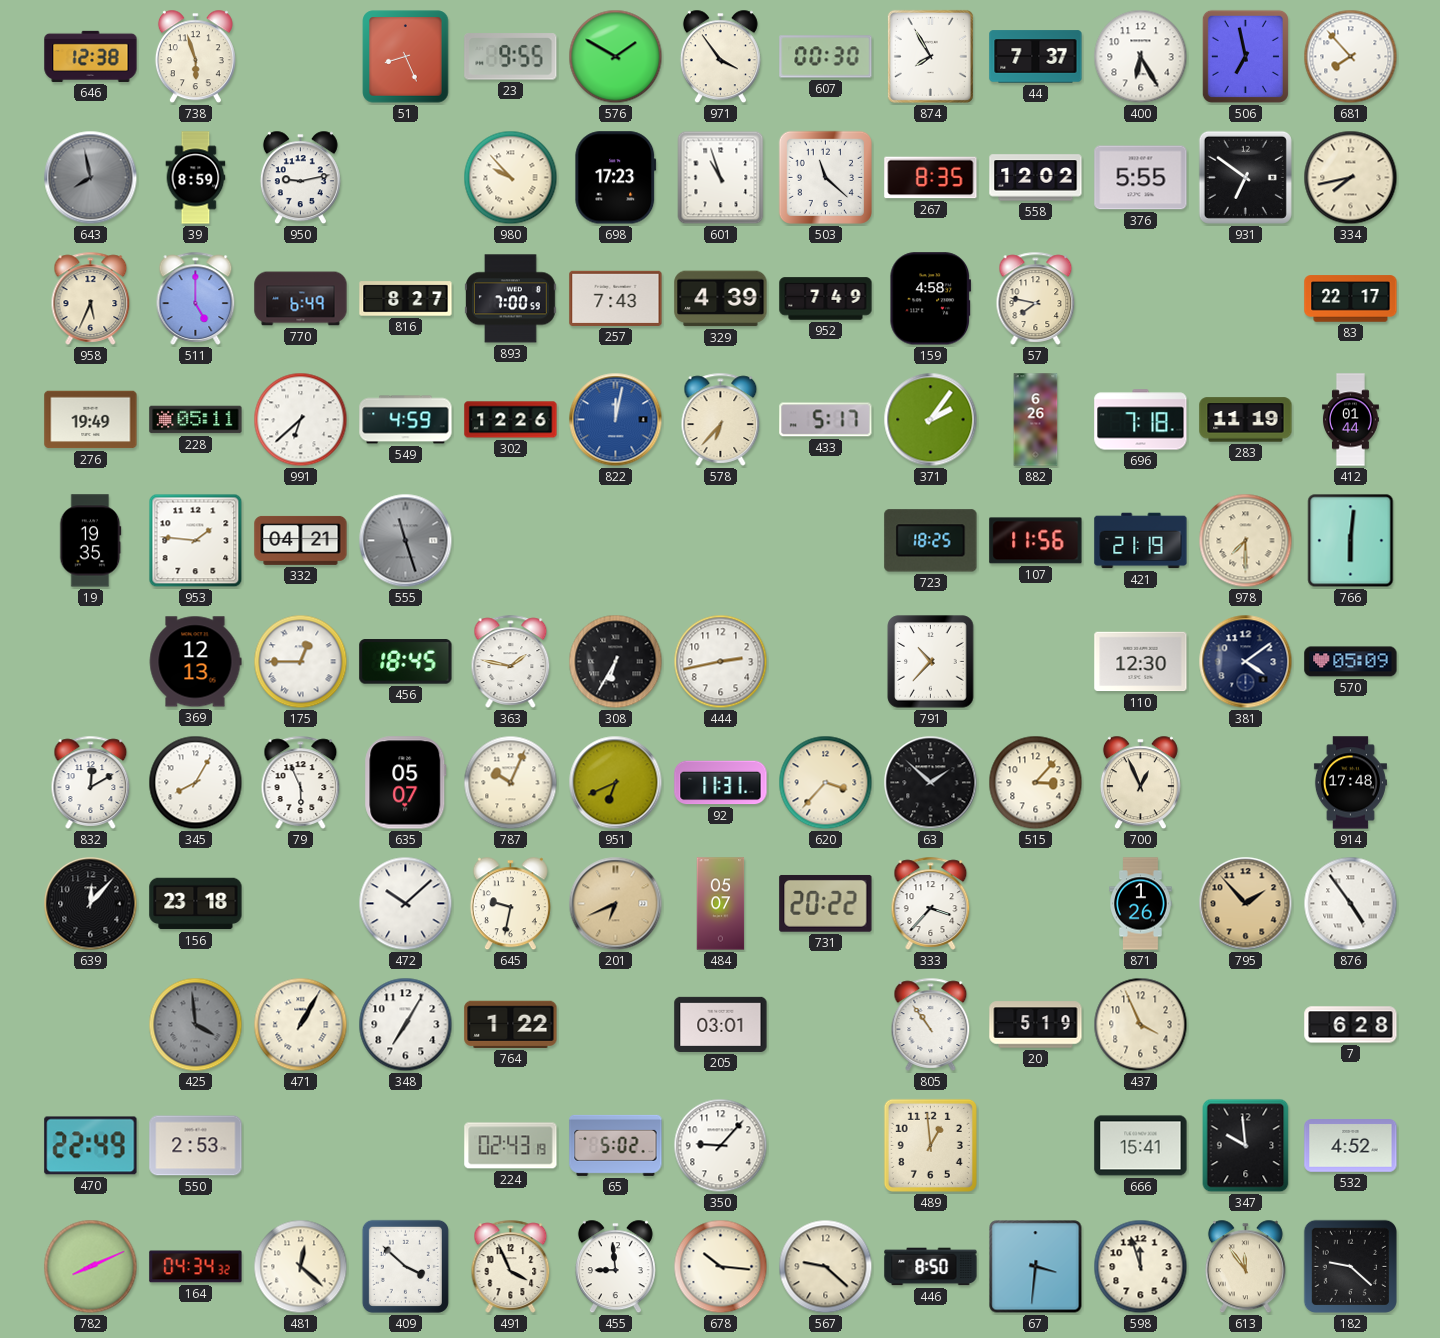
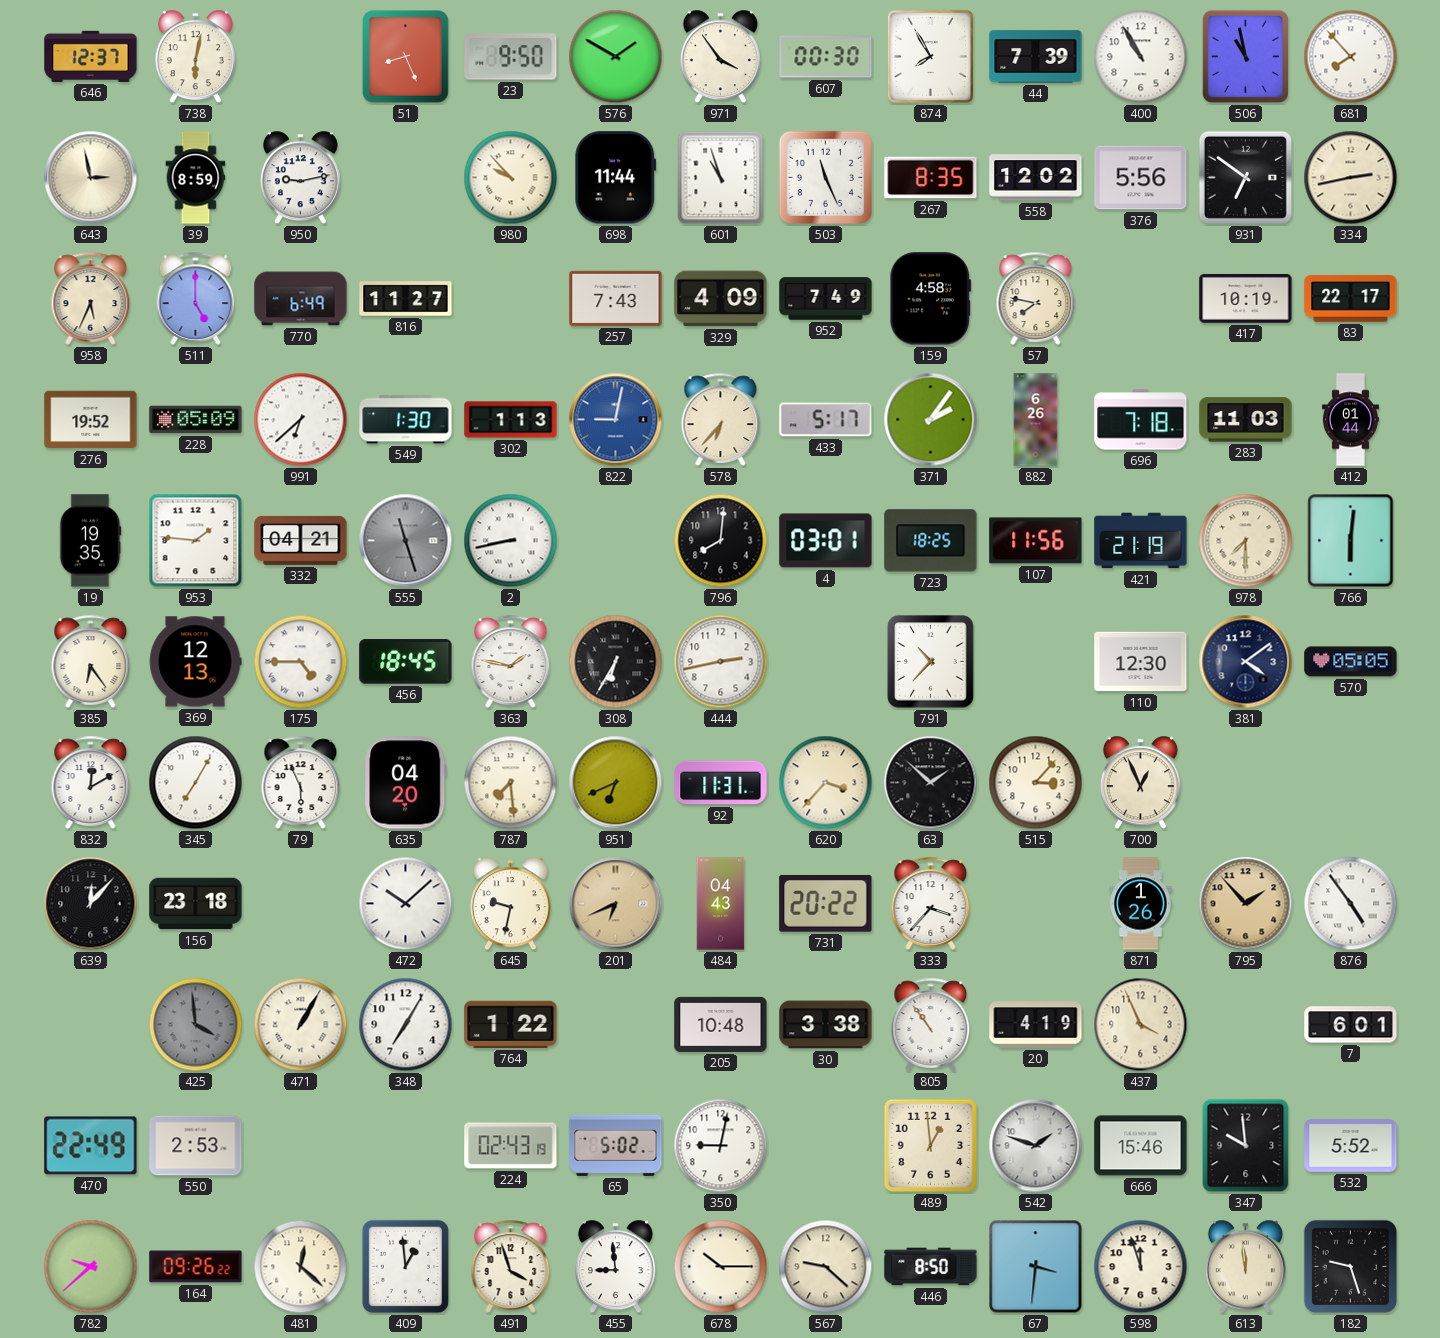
646: 12:38 -> 12:37 (91, 56)
738: 5:57 -> 6:02 (195, 57)
23: 9:55 -> 9:50 (511, 57)
44: 7:37 -> 7:39 (1036, 57)
400: 6:25 -> 10:55 (1141, 57)
506: 6:58 -> 10:58 (1245, 56)
643: 7:58 -> 2:58 (91, 178)
643 dial: grey -> cream (91, 178)
698: 17:23 -> 11:44 (616, 178)
503: 11:22 -> 11:26 (825, 177)
376: 5:55 -> 5:56 (1141, 178)
334: 7:43 -> 2:43 (1351, 178)
816: 8:27 -> 11:27 (406, 299)
893: 7:00 -> none (510, 299)
329: 4:39 -> 4:09 (721, 299)
417: none -> 10:19 (1246, 298)
276: 19:49 -> 19:52 (91, 420)
228: 05:11 -> 05:09 (196, 420)
549: 4:59 -> 1:30 (406, 420)
302: 12:26 -> 1:13 (511, 420)
822: 12:02 -> 9:02 (616, 420)
283: 11:19 -> 11:03 (1246, 420)
2: none -> 8:43 (511, 541)
796: none -> 8:01 (721, 541)
4: none -> 03:01 (826, 541)
385: none -> 6:24 (91, 661)
175: 12:45 -> 4:45 (301, 662)
570: 05:09 -> 05:05 (1351, 662)
345: 8:05 -> 7:05 (196, 783)
635: 05:07 -> 04:20 (406, 783)
787: 10:04 -> 7:29 (511, 783)
914: 17:48 -> none (1350, 783)
484: 05:07 -> 04:43 (721, 904)
205: 03:01 -> 10:48 (721, 1024)
30: none -> 3:38 (826, 1025)
20: 5:19 -> 4:19 (1036, 1025)
7: 6:28 -> 6:01 (1351, 1025)
350: 9:07 -> 9:02 (721, 1146)
542: none -> 1:48 (1036, 1146)
666: 15:41 -> 15:46 (1141, 1146)
532: 4:52 -> 5:52 (1351, 1146)
782: 8:11 -> 9:38 (91, 1267)
164: 04:34 -> 09:26 (196, 1267)
409: 3:52 -> 12:59 (405, 1266)
491: 3:56 -> 3:57 (511, 1266)
678: 10:16 -> 10:15 (721, 1267)
613: 11:54 -> 11:59 (1245, 1267)
182: 9:22 -> 9:27 (1350, 1266)
